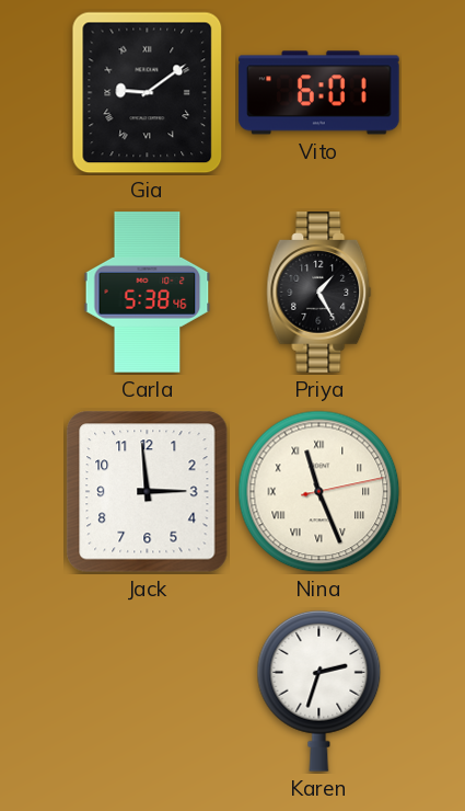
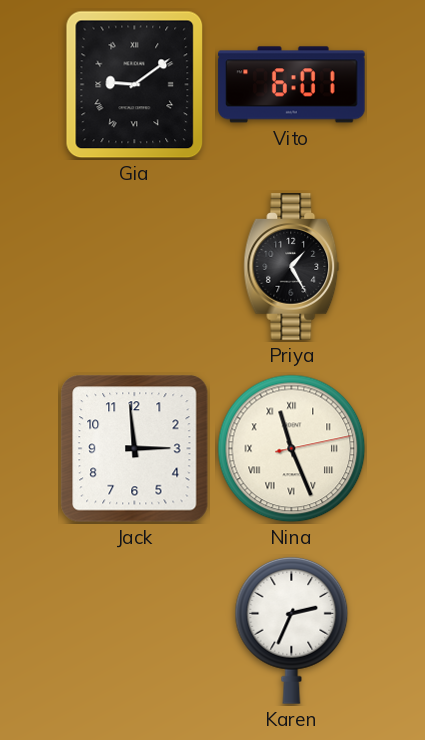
Carla: 5:38 -> none (148, 293)
Karen: 2:33 -> 2:34 (292, 630)
